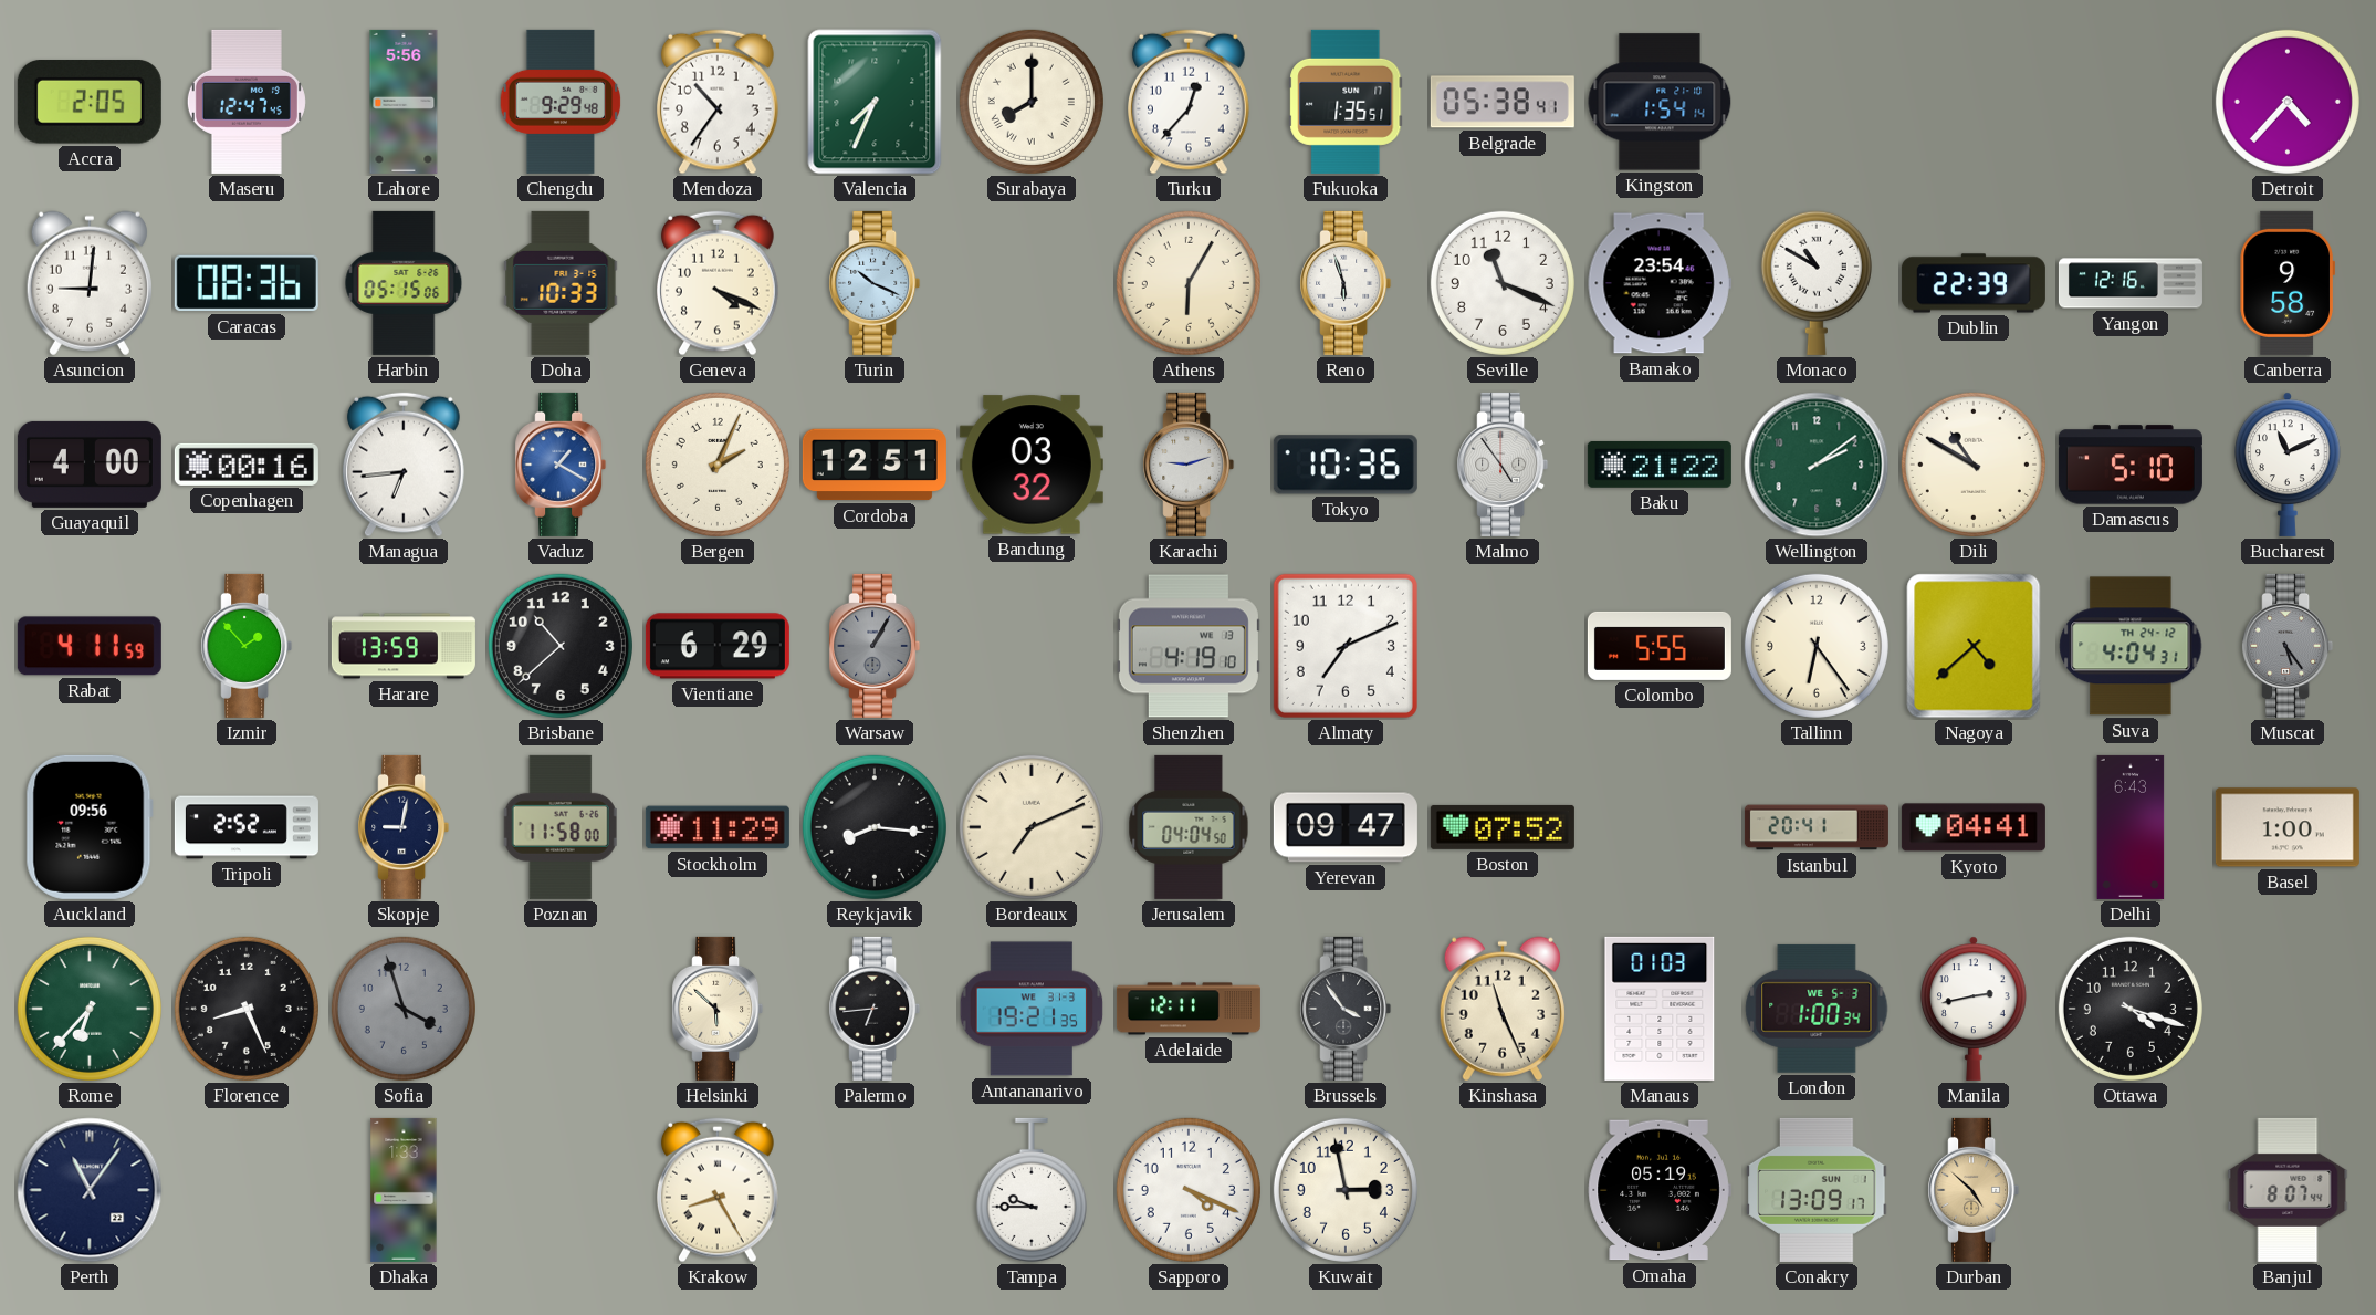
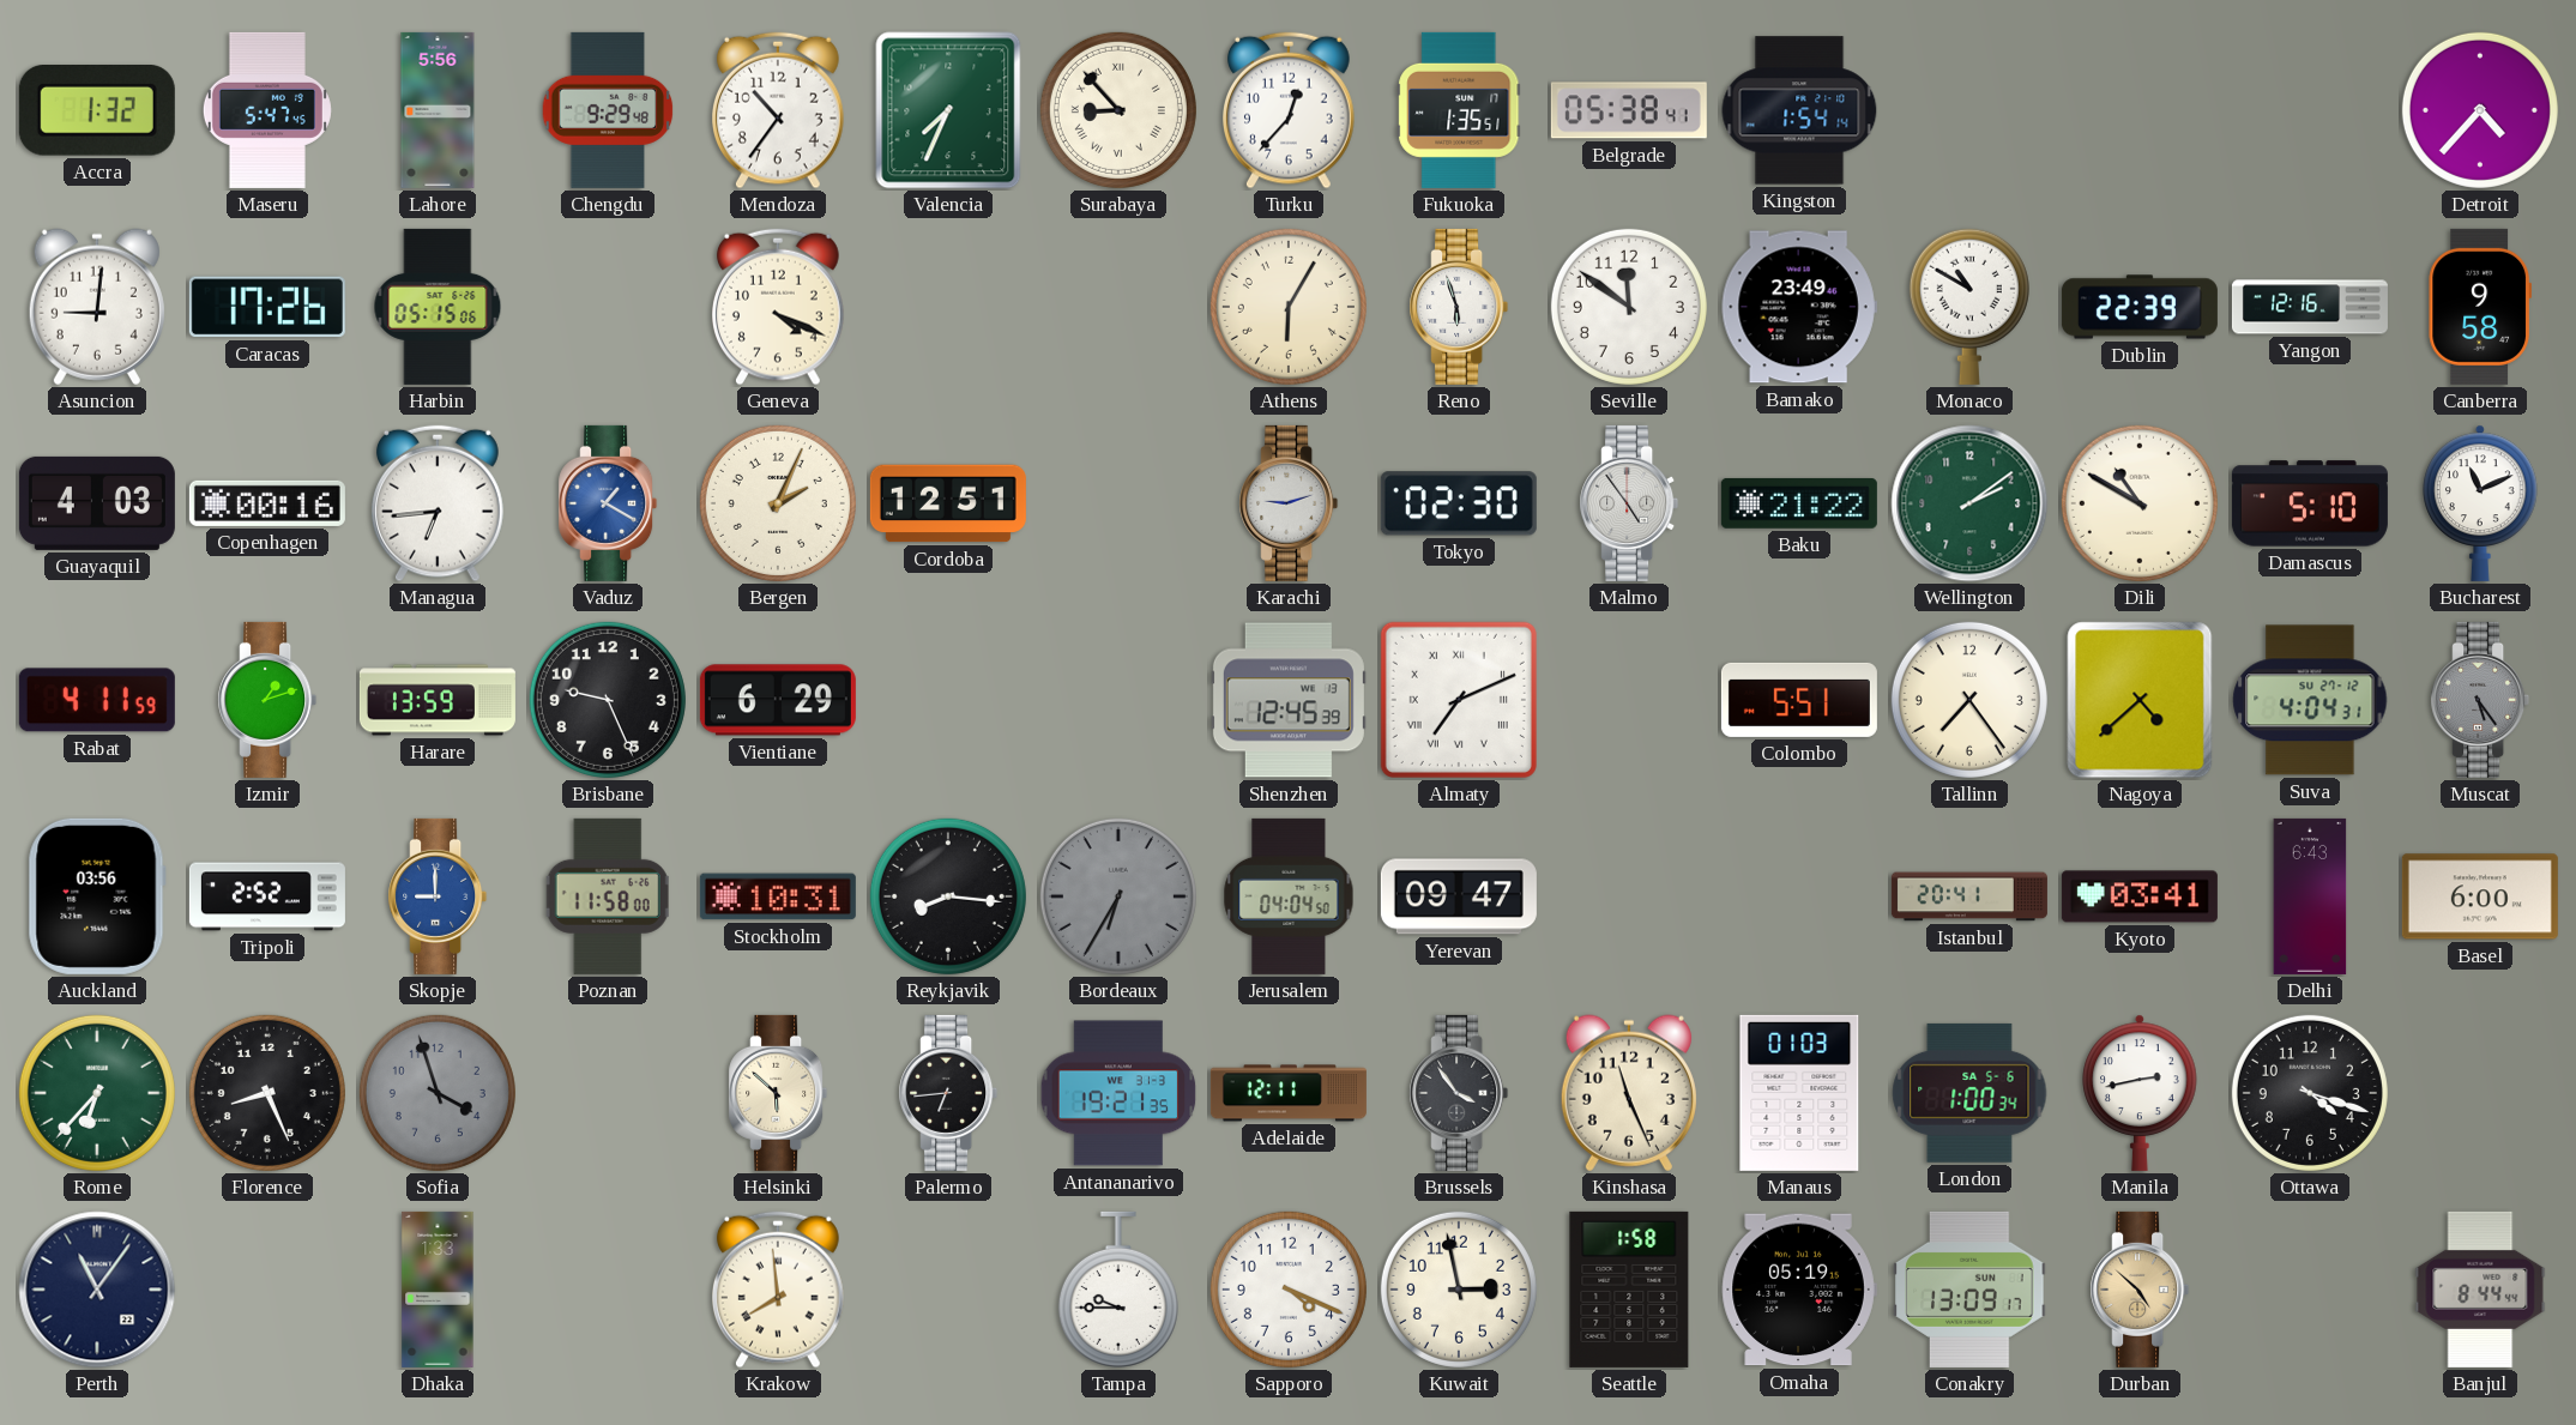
Accra: 2:05 -> 1:32 (97, 110)
Maseru: 12:47 -> 5:47 (267, 110)
Surabaya: 8:00 -> 8:53 (1118, 110)
Caracas: 08:36 -> 17:26 (267, 307)
Doha: 10:33 -> none (561, 283)
Turin: 10:19 -> none (875, 283)
Seville: 11:19 -> 11:51 (1629, 307)
Bamako: 23:54 -> 23:49 (1799, 307)
Guayaquil: 4:00 -> 4:03 (97, 503)
Bandung: 03:32 -> none (1032, 465)
Tokyo: 10:36 -> 02:30 (1459, 503)
Izmir: 1:53 -> 1:12 (267, 700)
Brisbane: 10:38 -> 9:26 (608, 700)
Warsaw: 1:05 -> none (875, 646)
Shenzhen: 4:19 -> 12:45 (1289, 700)
Almaty numerals: Arabic -> Roman (1459, 700)
Colombo: 5:55 -> 5:51 (1799, 700)
Tallinn: 6:24 -> 7:24 (1969, 700)
Suva date: TH 24-12 -> SU 27-12 (2310, 700)
Auckland: 09:56 -> 03:56 (97, 896)
Skopje: 9:02 -> 9:00 (438, 896)
Skopje dial: navy -> blue (438, 896)
Stockholm: 11:29 -> 10:31 (778, 896)
Bordeaux: 7:11 -> 6:35 (1118, 896)
Bordeaux dial: cream -> grey (1118, 896)
Boston: 07:52 -> none (1503, 827)
Kyoto: 04:41 -> 03:41 (2140, 896)
Basel: 1:00 -> 6:00 (2480, 896)
London date: WE 5-3 -> SA 5-6 (1969, 1093)
Krakow: 8:25 -> 7:59 (779, 1290)
Seattle: none -> 1:58 (1629, 1290)
Banjul: 8:07 -> 8:44 (2480, 1290)
